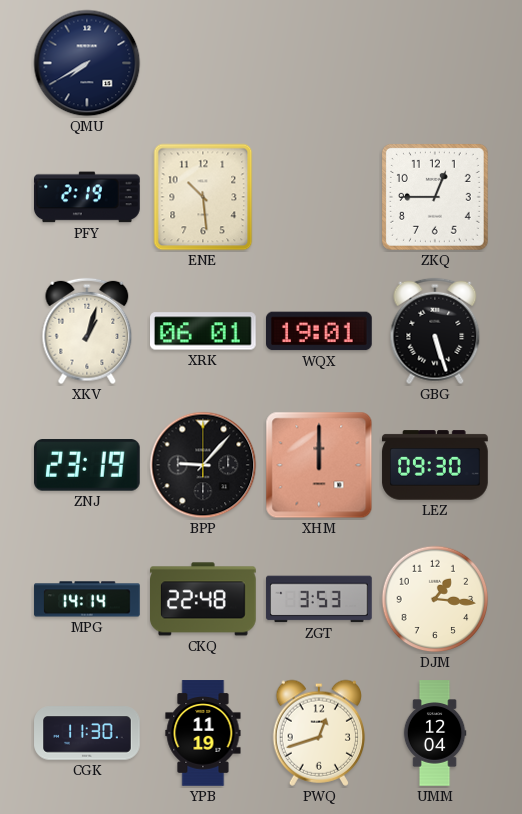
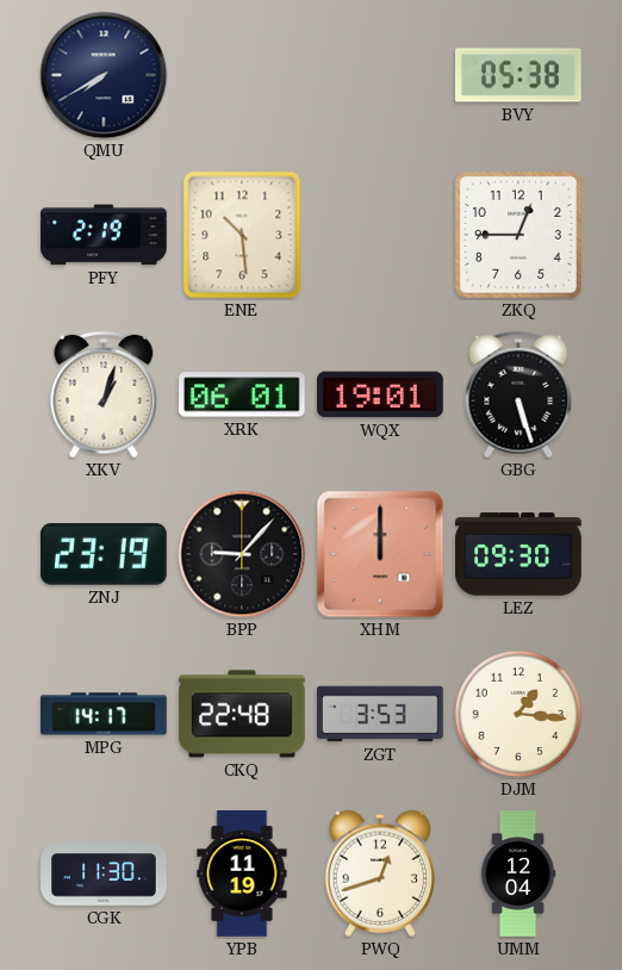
BVY: none -> 05:38 (520, 75)
MPG: 14:14 -> 14:17 (104, 714)
